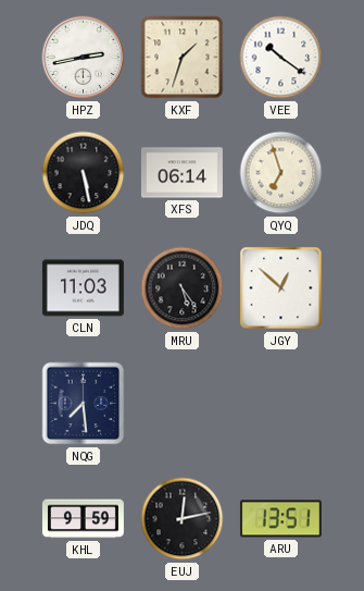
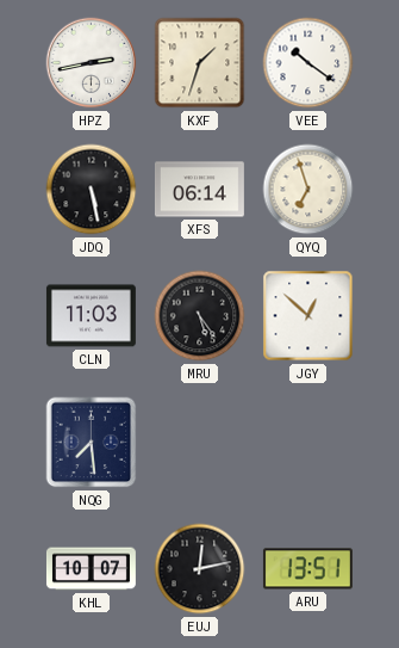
KHL: 9:59 -> 10:07 (91, 569)
